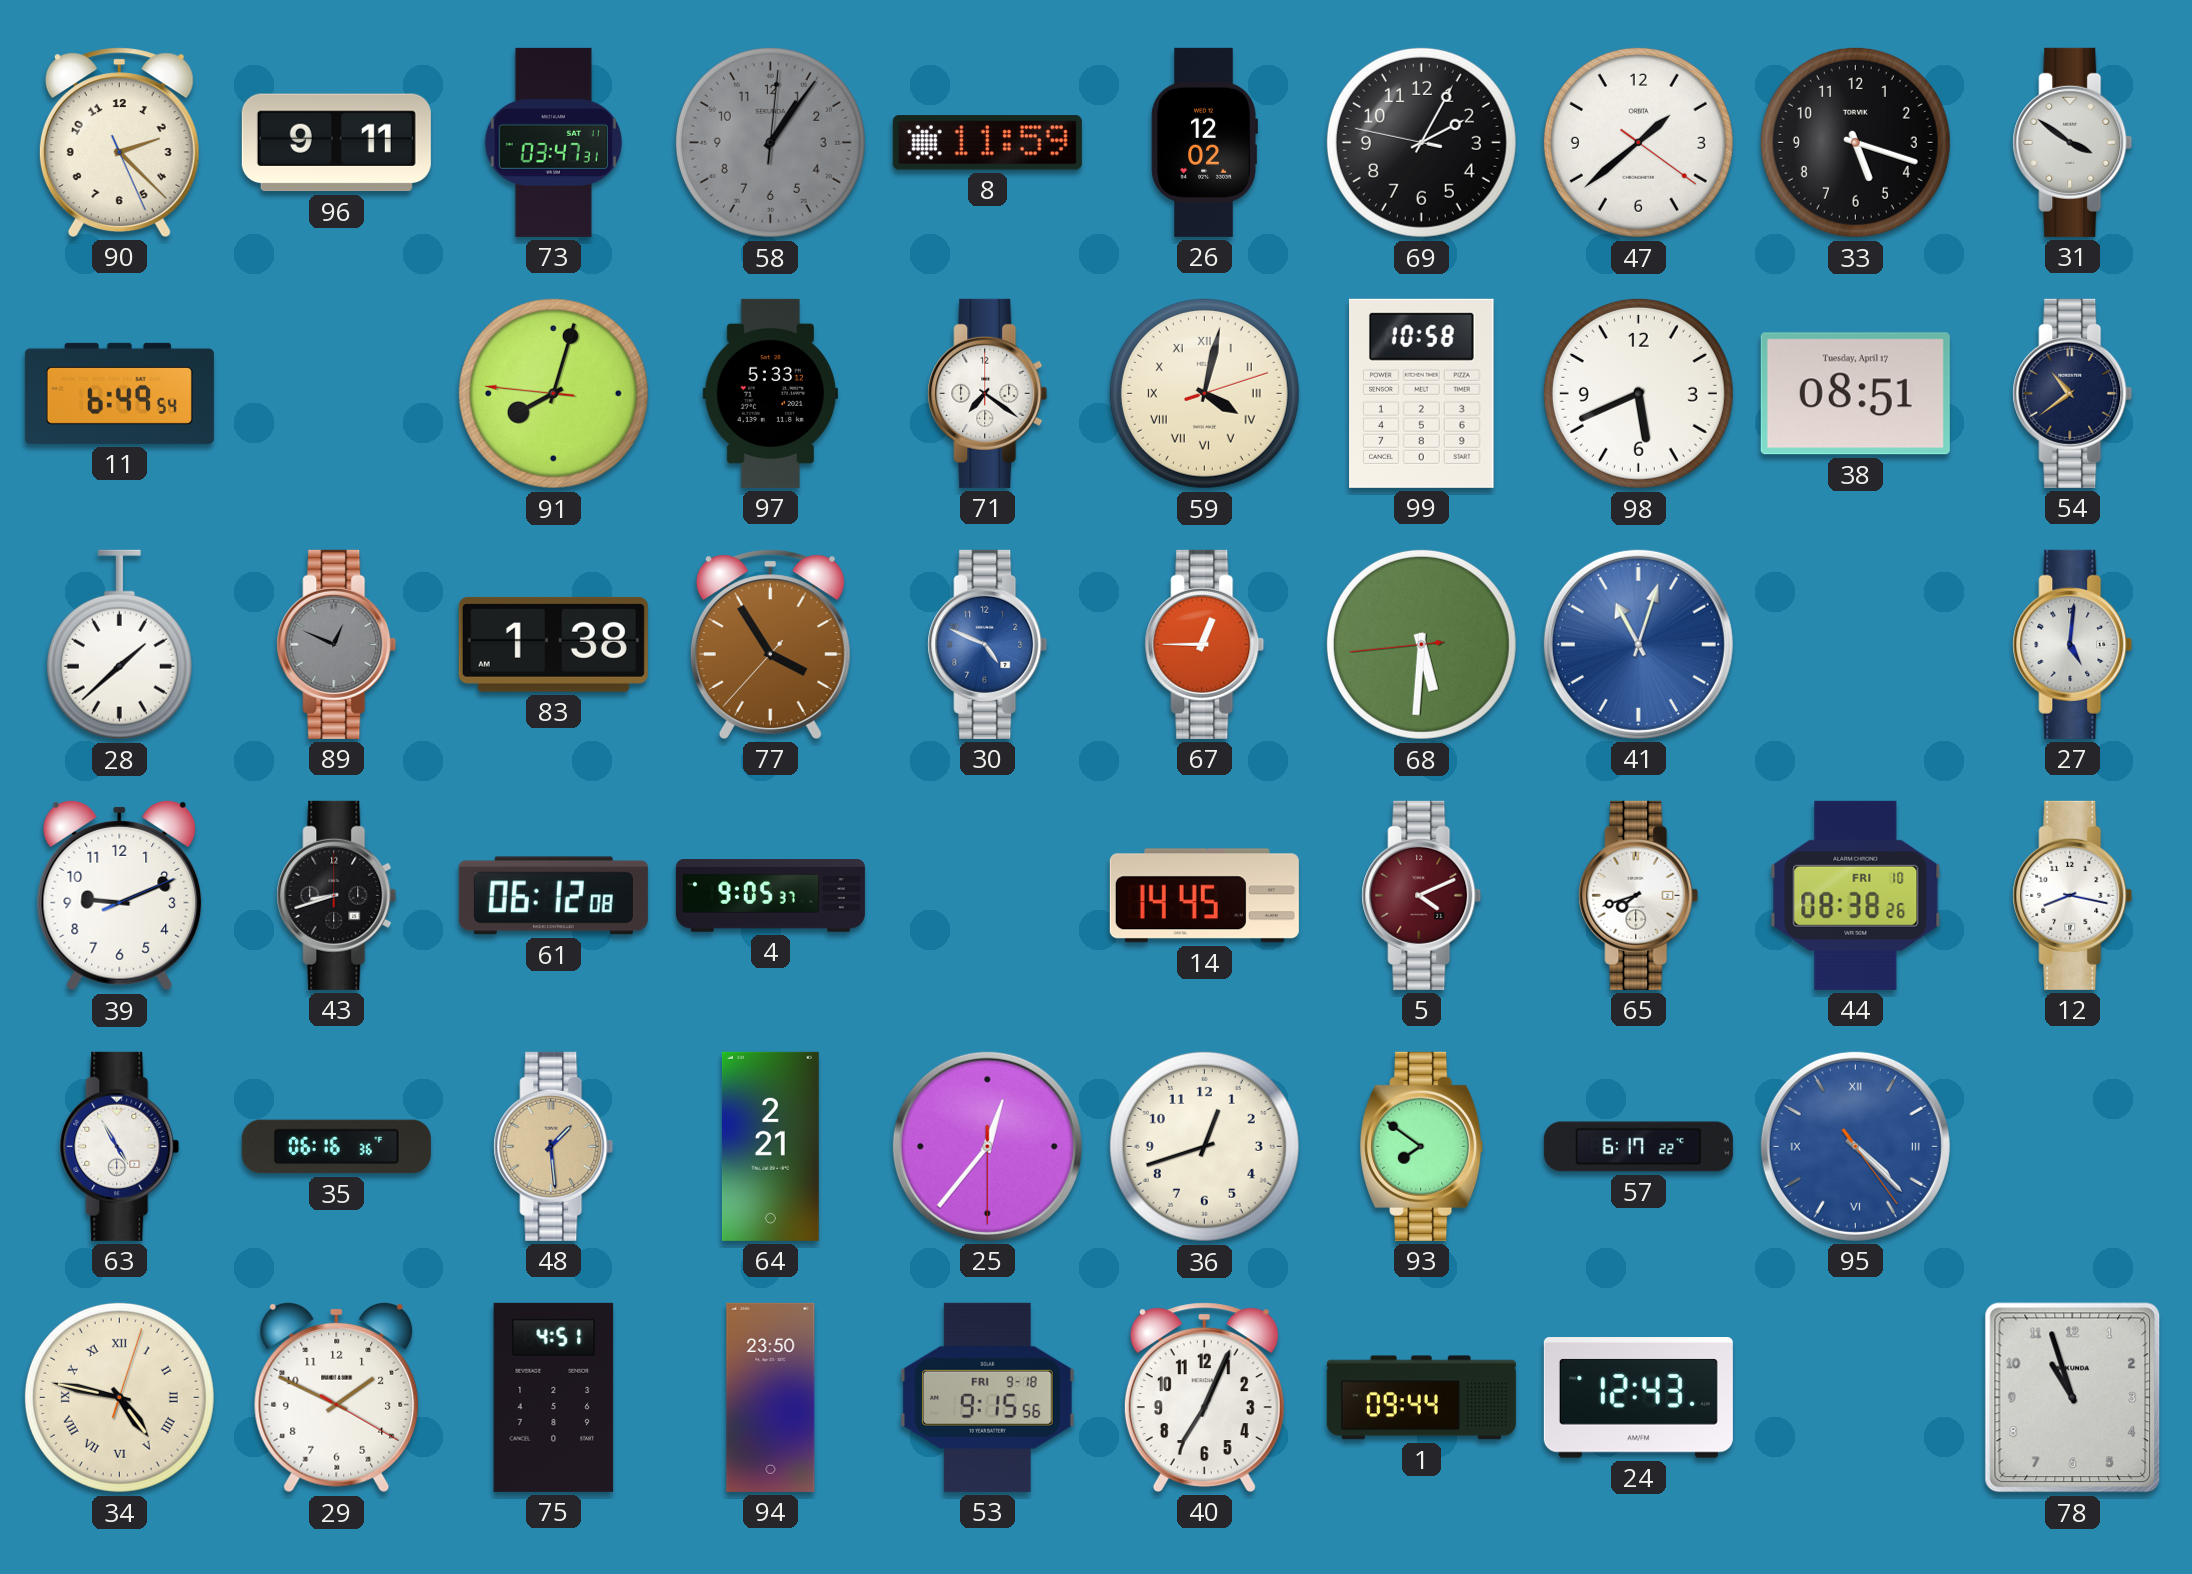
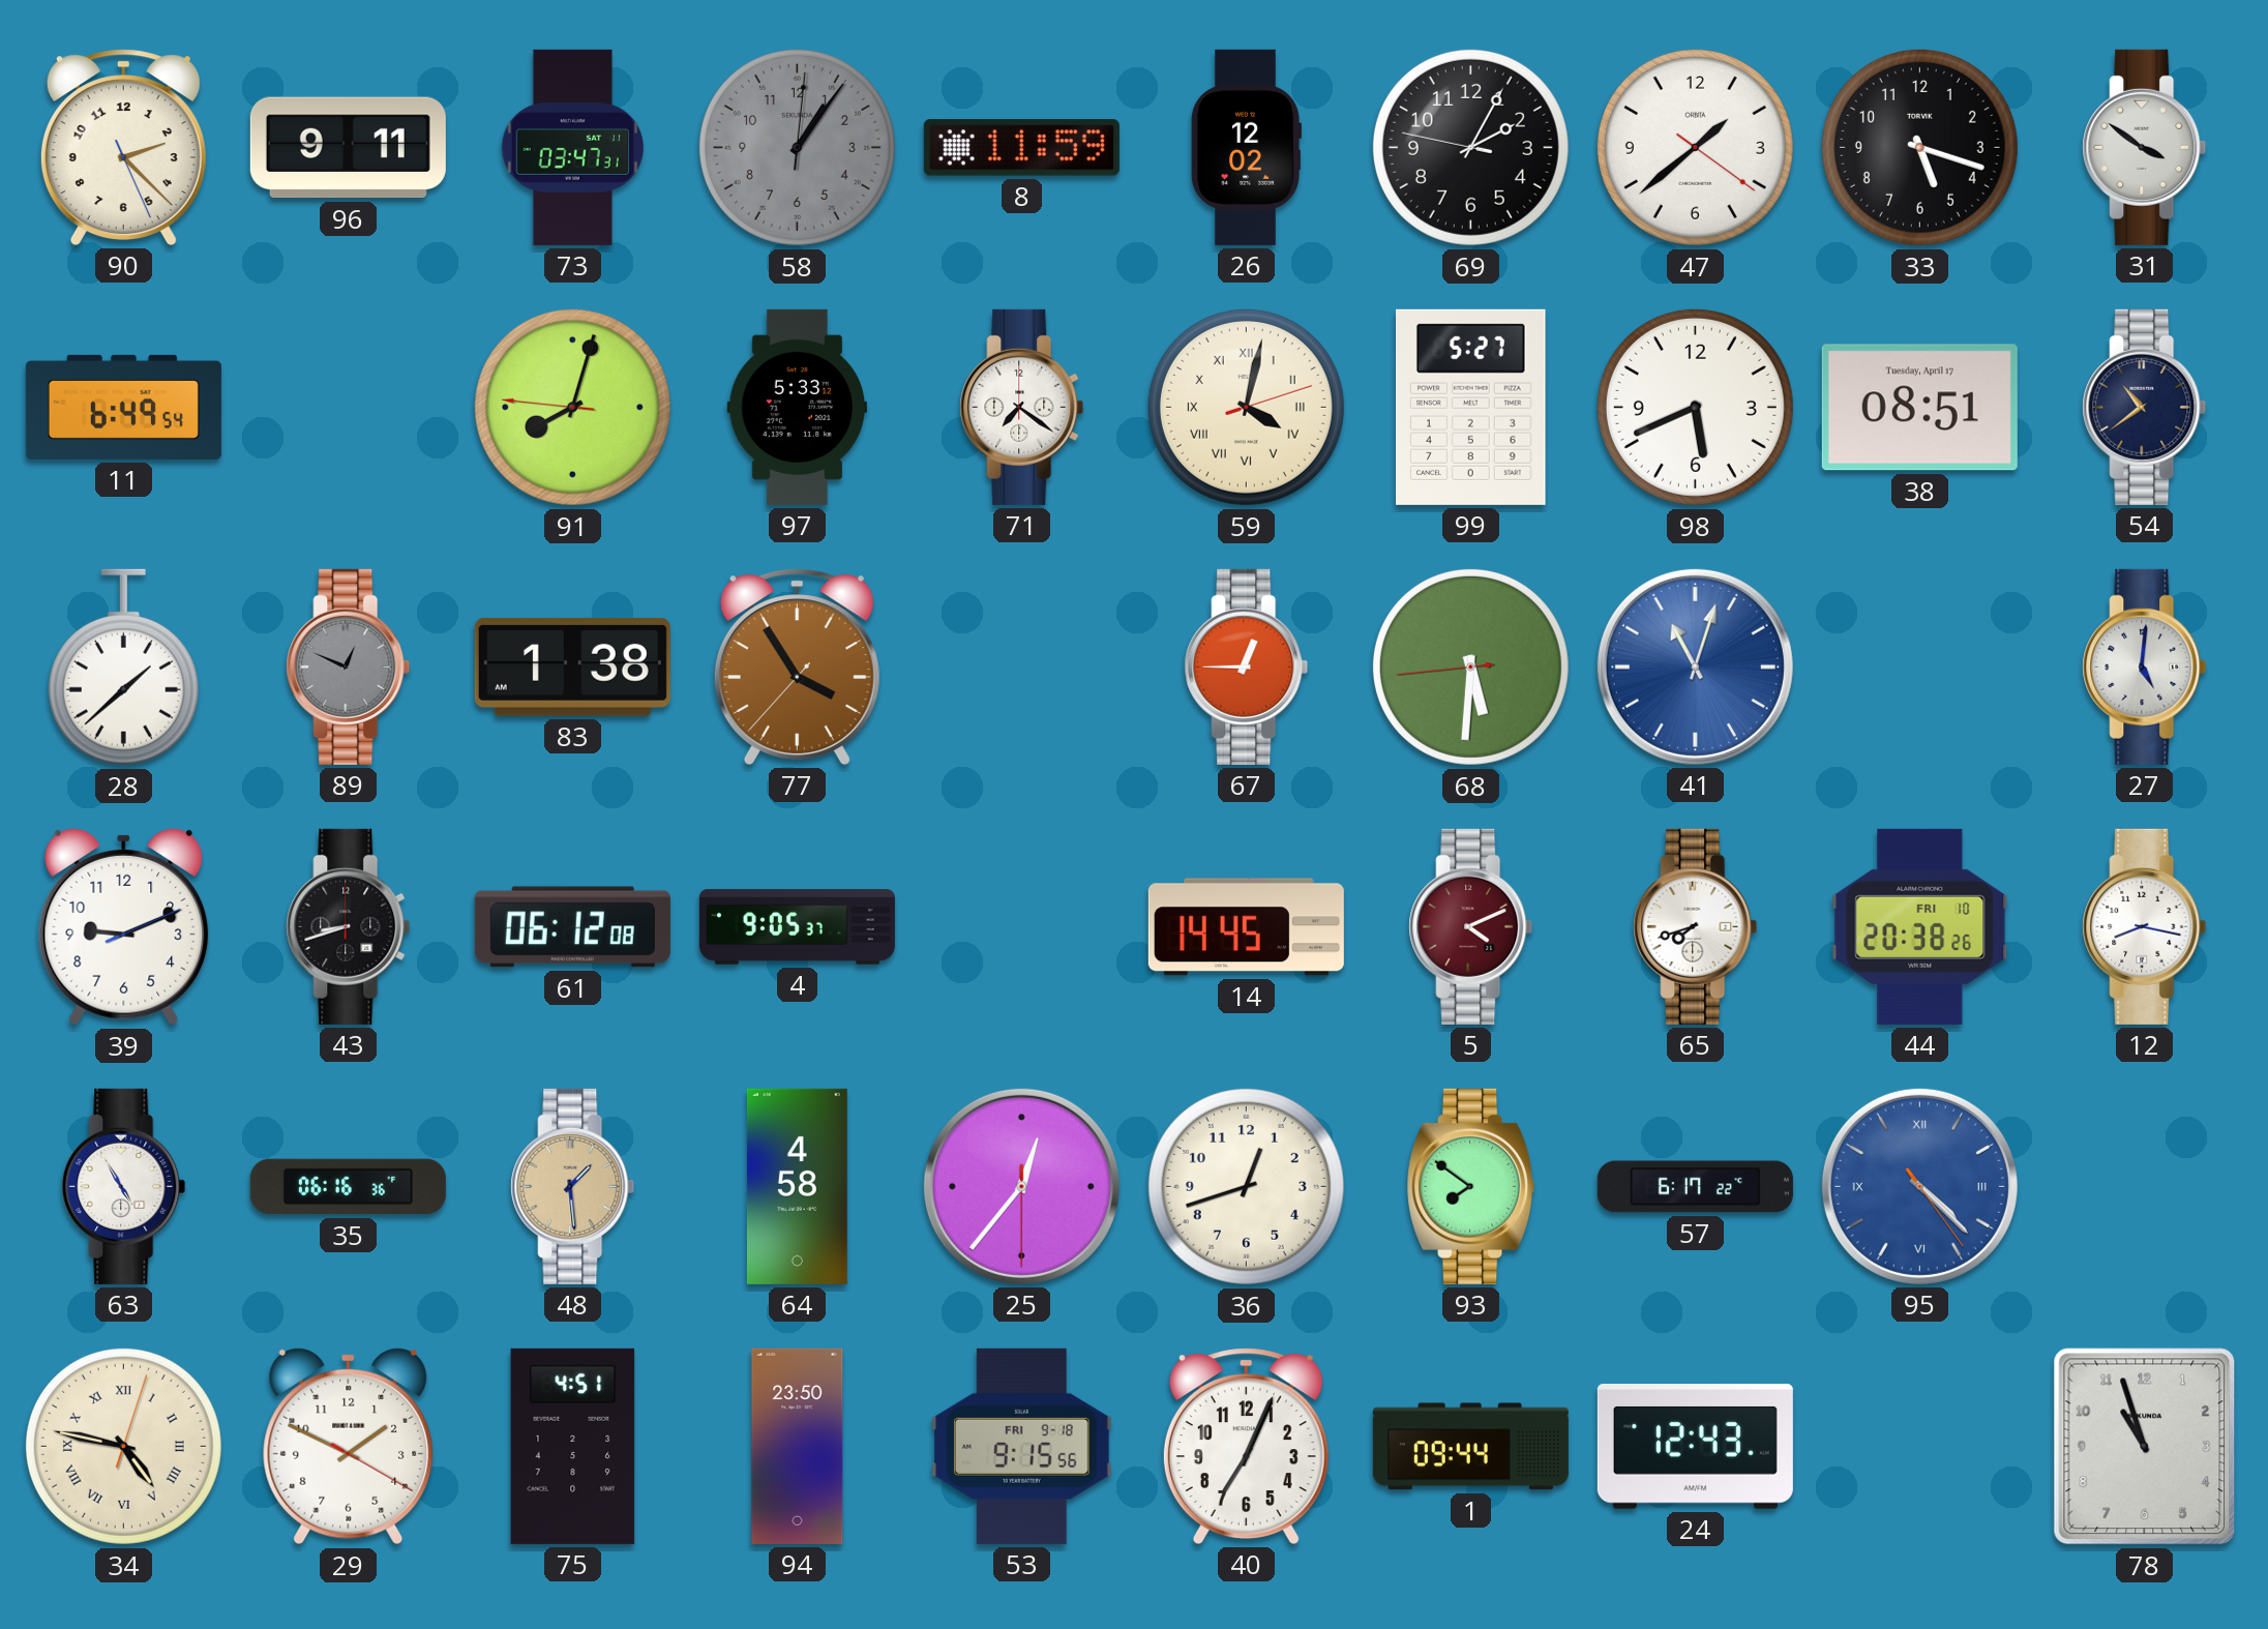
99: 10:58 -> 5:27 (1471, 407)
30: 4:49 -> none (988, 644)
44: 08:38 -> 20:38 (1920, 926)
64: 2:21 -> 4:58 (797, 1186)
